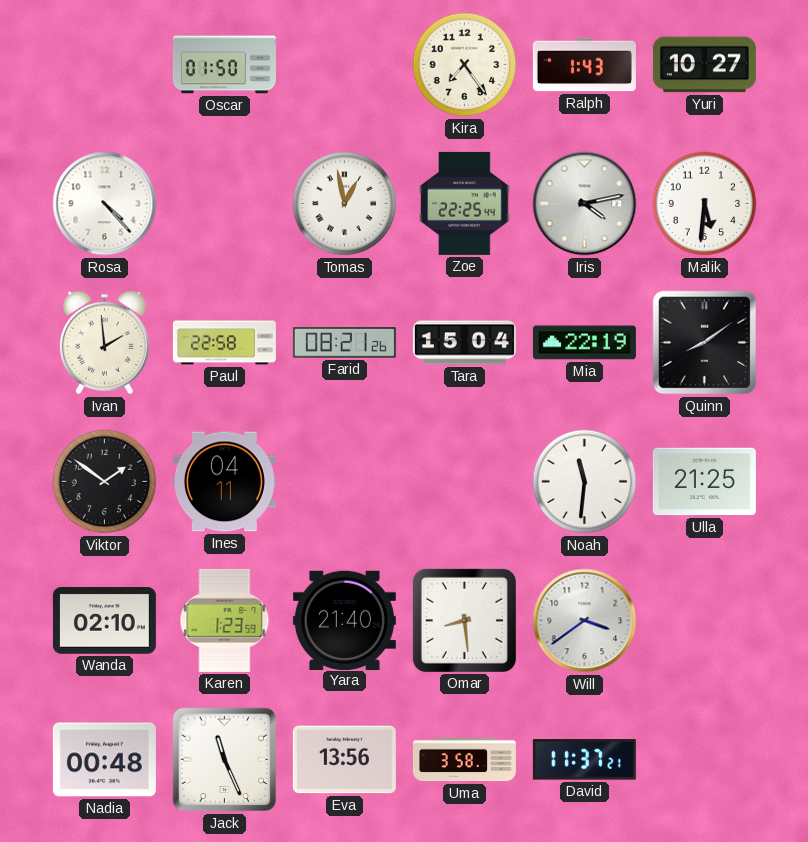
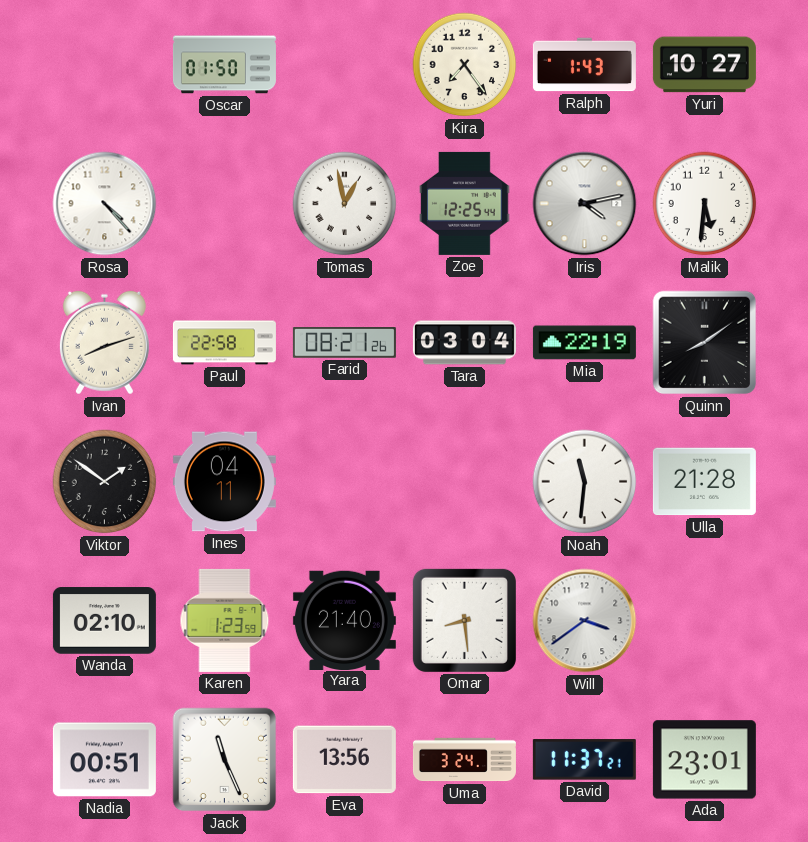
Zoe: 22:25 -> 12:25 (465, 203)
Ivan: 1:59 -> 8:12 (104, 343)
Tara: 15:04 -> 03:04 (464, 343)
Ulla: 21:25 -> 21:28 (704, 482)
Nadia: 00:48 -> 00:51 (104, 760)
Uma: 3:58 -> 3:24 (464, 760)
Ada: none -> 23:01 (704, 760)
